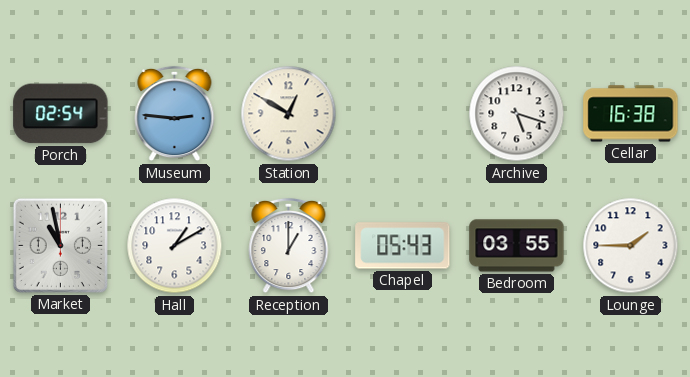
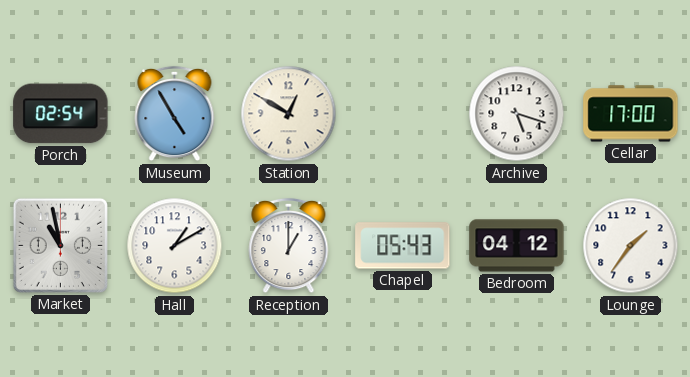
Museum: 2:46 -> 4:55 (175, 114)
Cellar: 16:38 -> 17:00 (631, 114)
Bedroom: 03:55 -> 04:12 (517, 246)
Lounge: 1:45 -> 1:36 (631, 246)
